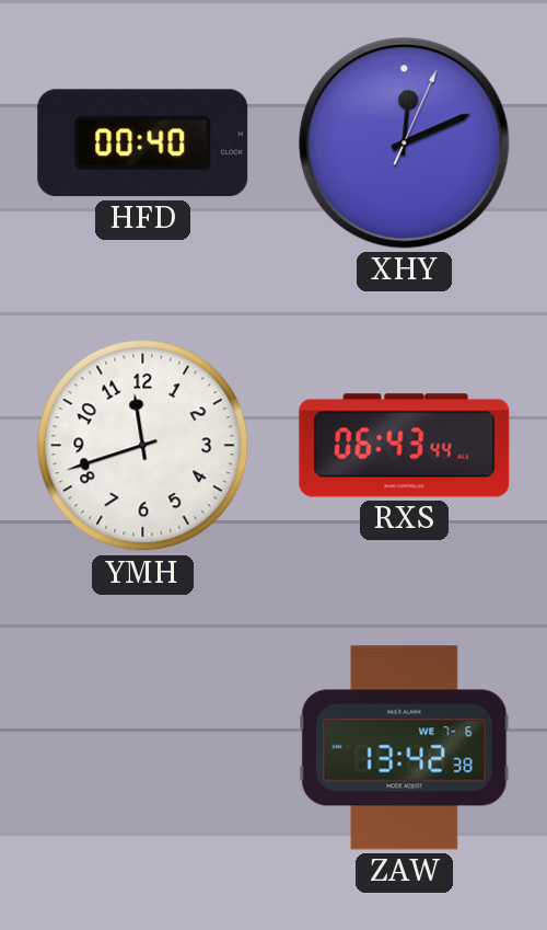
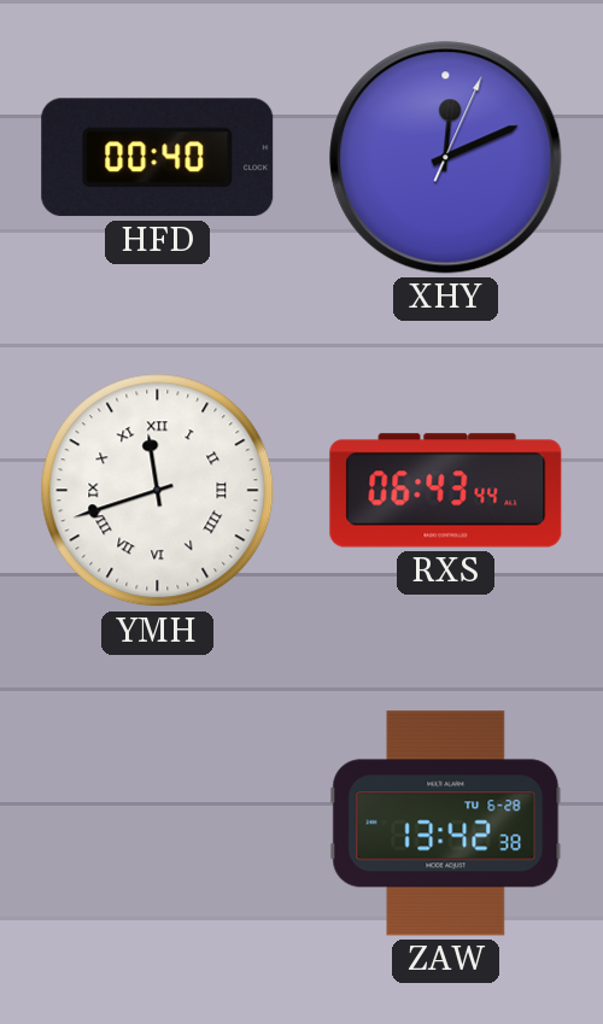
YMH numerals: Arabic -> Roman (158, 491)
ZAW date: WE 7-6 -> TU 6-28 (446, 824)
